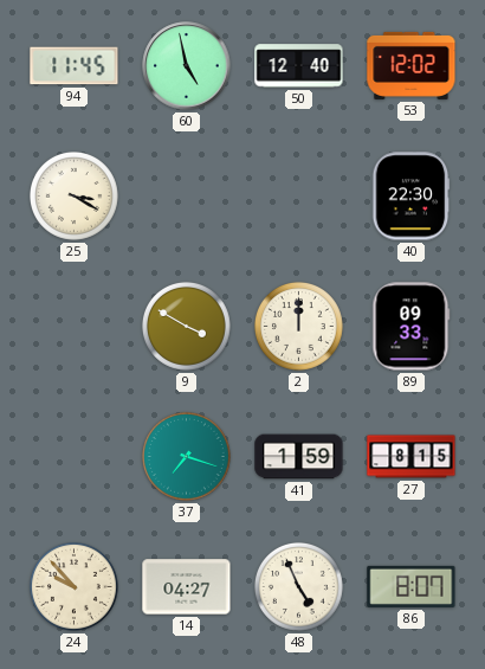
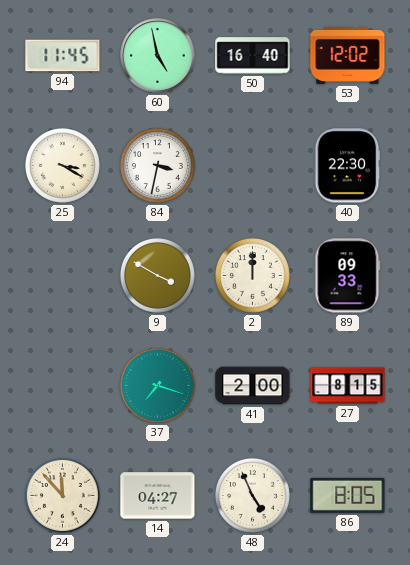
50: 12:40 -> 16:40 (253, 56)
84: none -> 3:32 (157, 165)
41: 1:59 -> 2:00 (253, 386)
24: 9:53 -> 11:53 (62, 495)
86: 8:07 -> 8:05 (348, 495)
